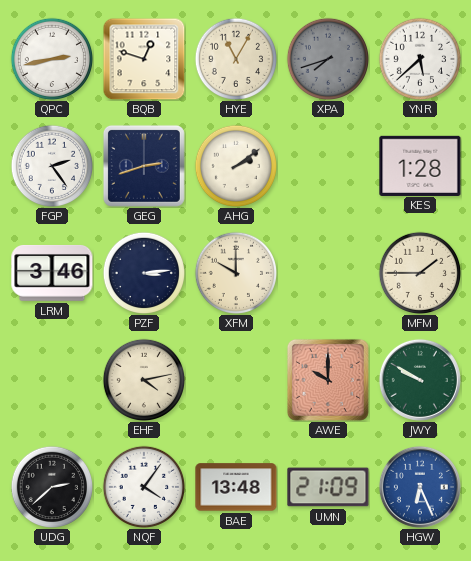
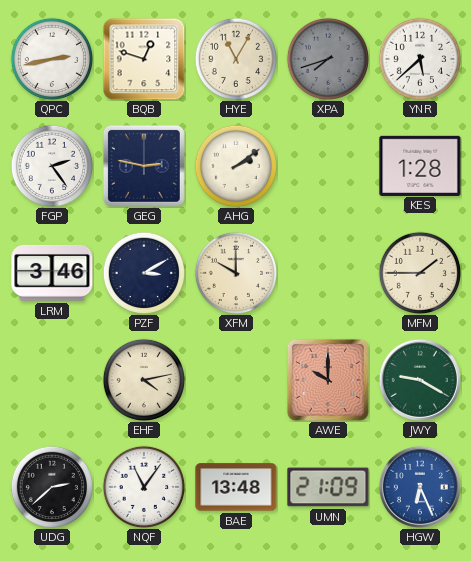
GEG: 2:42 -> 2:47 (144, 166)
PZF: 3:14 -> 3:10 (143, 272)
JWY: 9:50 -> 9:20 (420, 380)
NQF: 4:06 -> 11:06 (143, 486)
